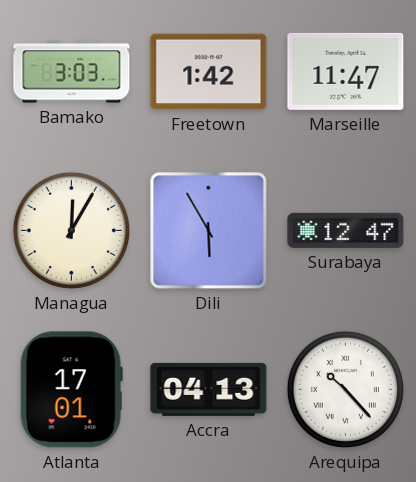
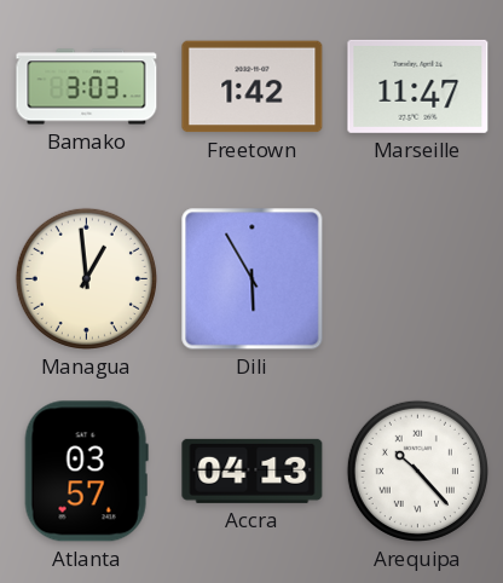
Managua: 12:05 -> 12:59 (86, 278)
Surabaya: 12:47 -> none (346, 230)
Atlanta: 17:01 -> 03:57 (86, 472)
